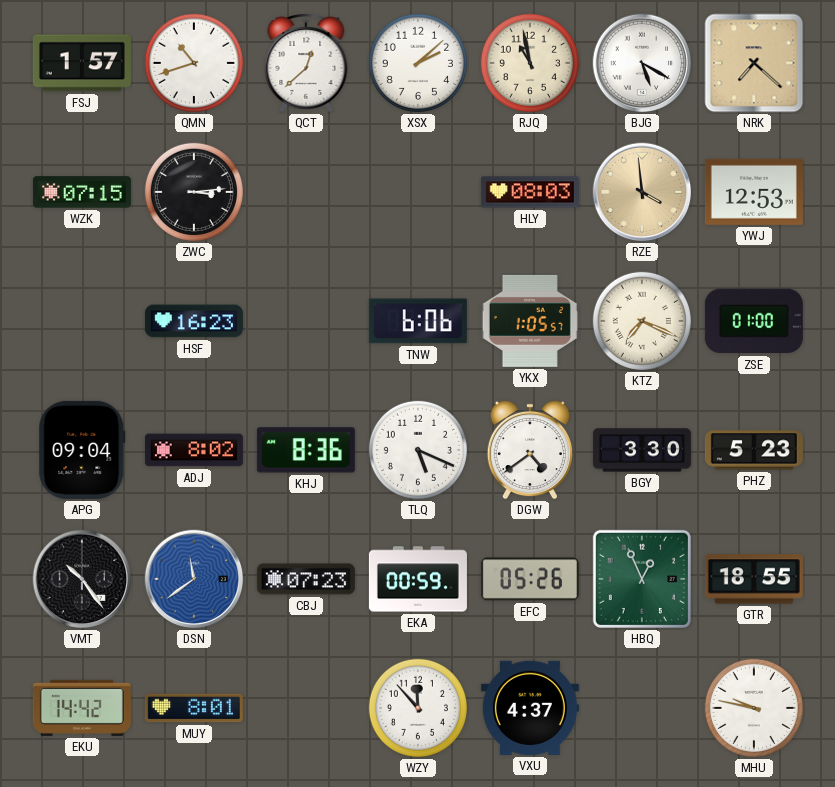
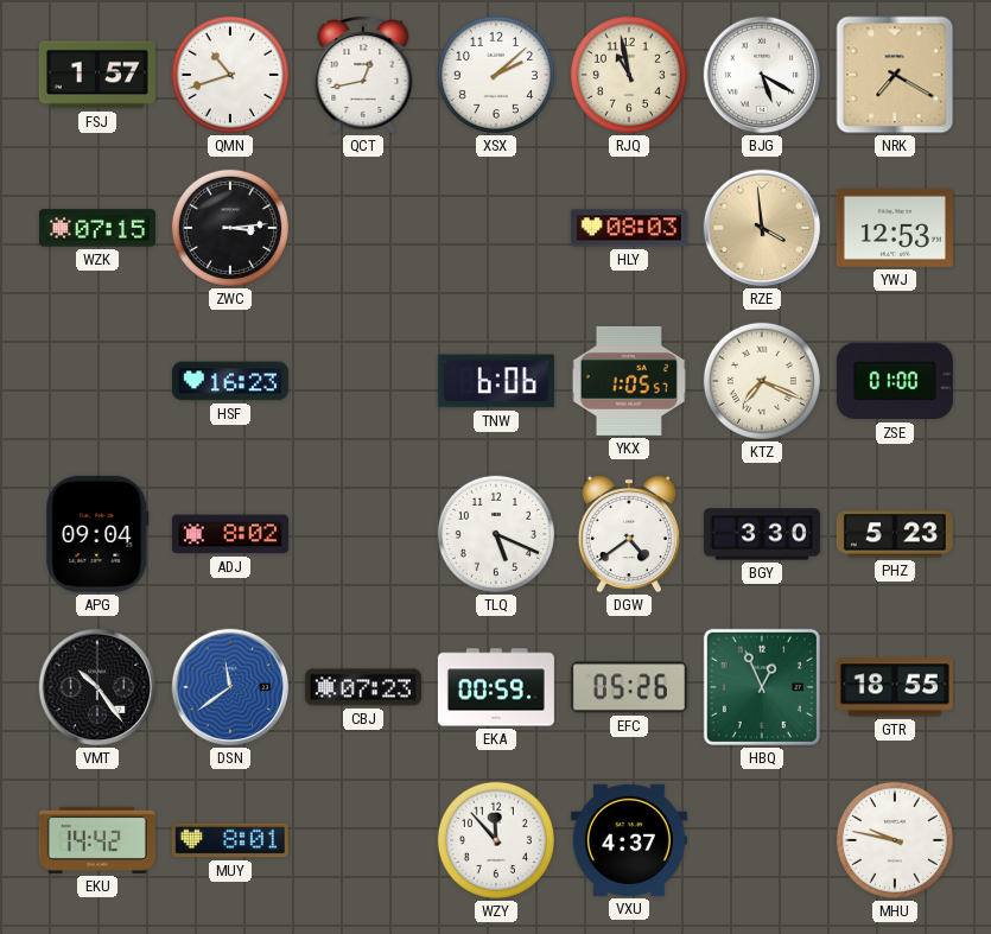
QCT: 12:38 -> 12:43 (363, 76)
NRK: 7:22 -> 7:20 (895, 75)
KHJ: 8:36 -> none (306, 450)
